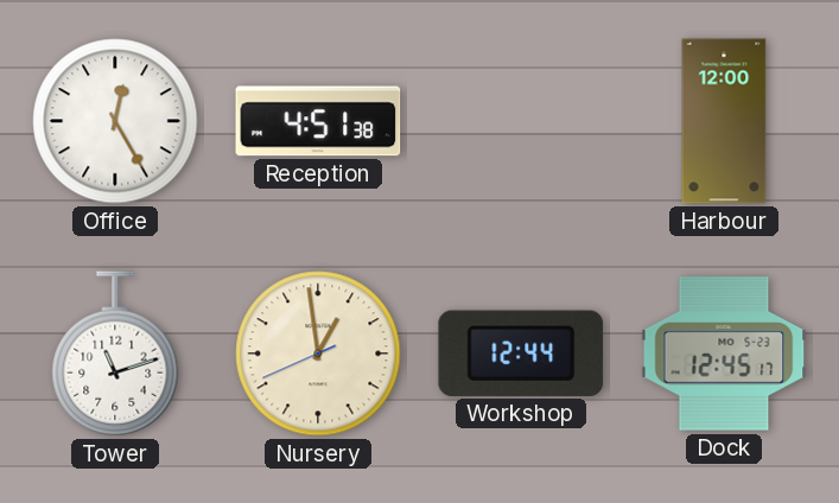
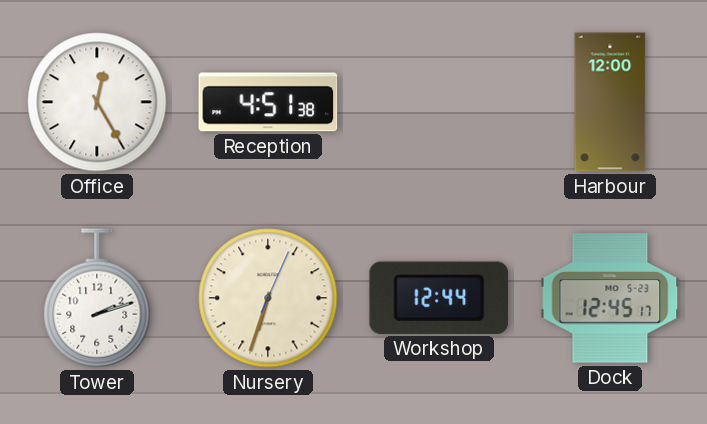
Tower: 11:12 -> 2:12 (97, 298)
Nursery: 12:58 -> 6:33 (268, 298)
